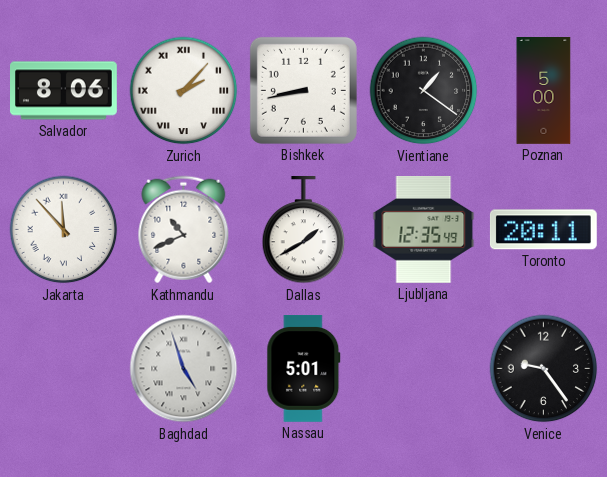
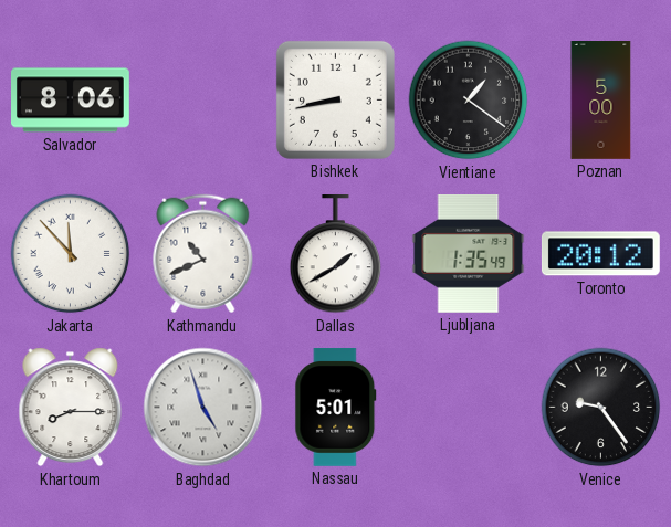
Zurich: 2:07 -> none (184, 91)
Ljubljana: 12:35 -> 1:35 (469, 254)
Toronto: 20:11 -> 20:12 (600, 254)
Khartoum: none -> 8:15 (71, 408)
